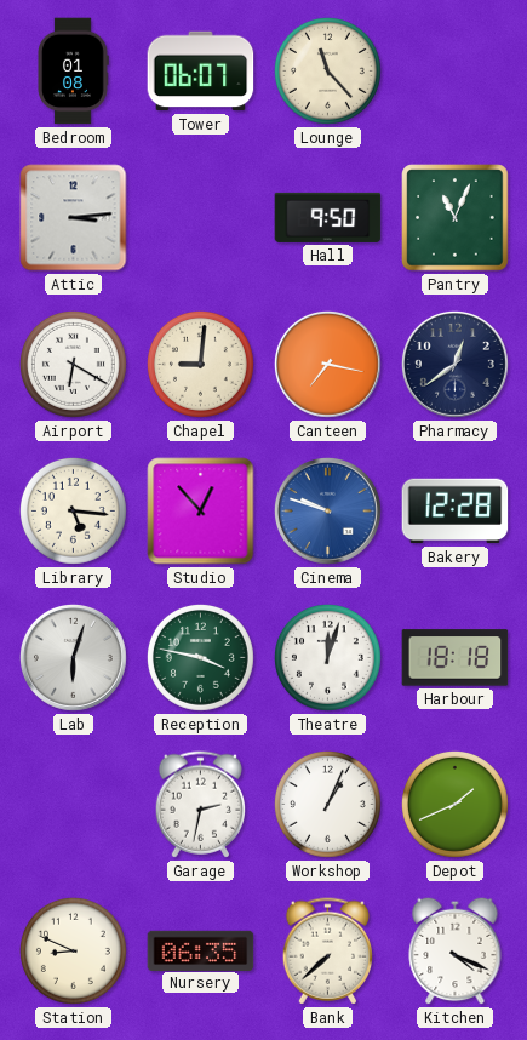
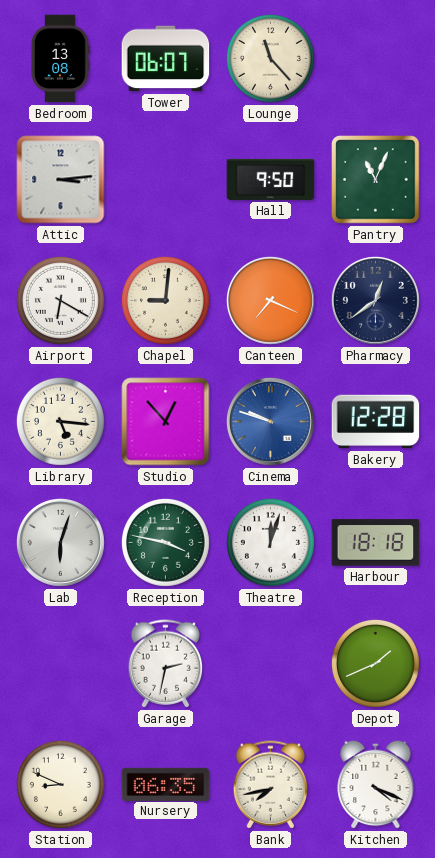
Bedroom: 01:08 -> 13:08 (60, 59)
Canteen: 7:17 -> 7:19 (270, 300)
Workshop: 1:04 -> none (327, 804)
Bank: 7:38 -> 7:43 (271, 785)
